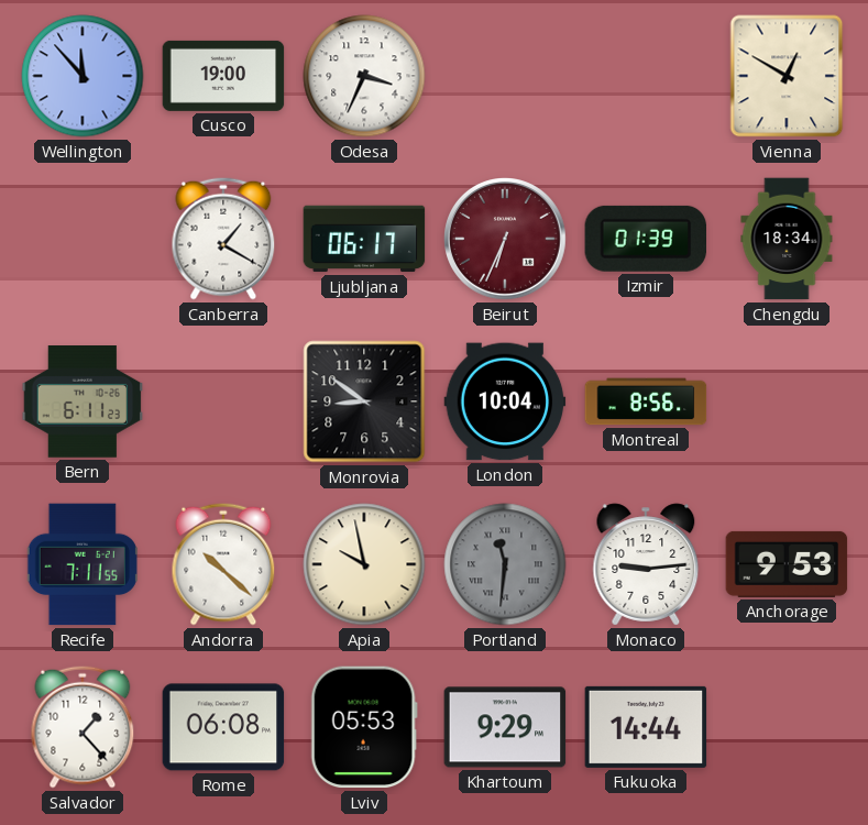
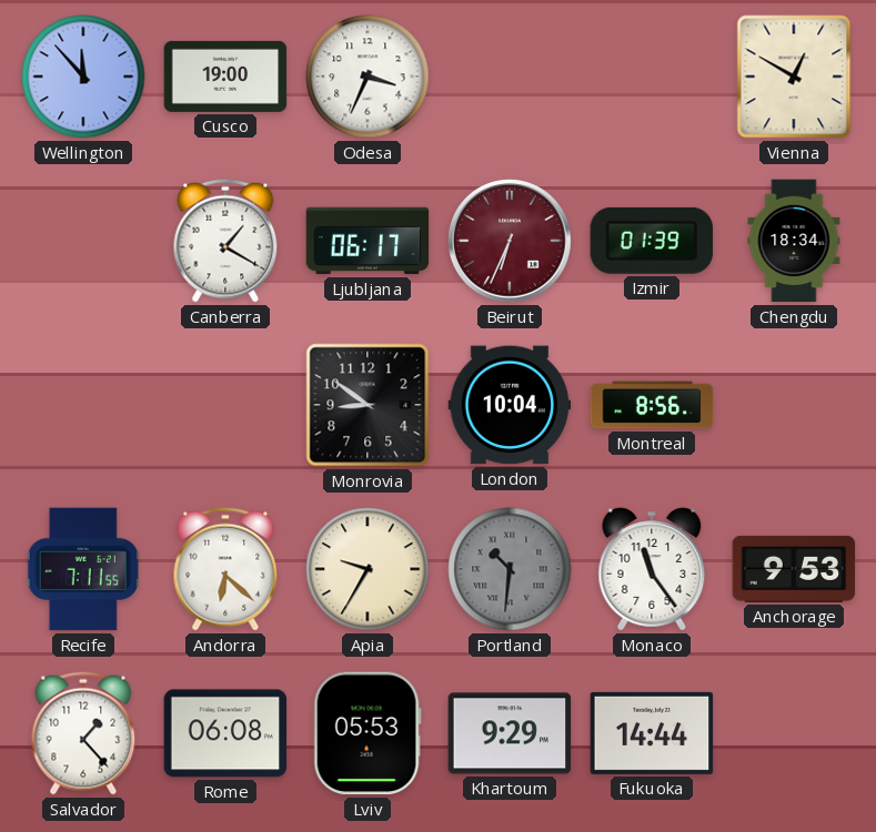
Bern: 6:11 -> none (83, 403)
Andorra: 10:22 -> 6:22 (225, 569)
Apia: 9:58 -> 9:35 (367, 569)
Portland: 11:31 -> 10:31 (510, 569)
Monaco: 9:14 -> 11:24 (652, 569)
